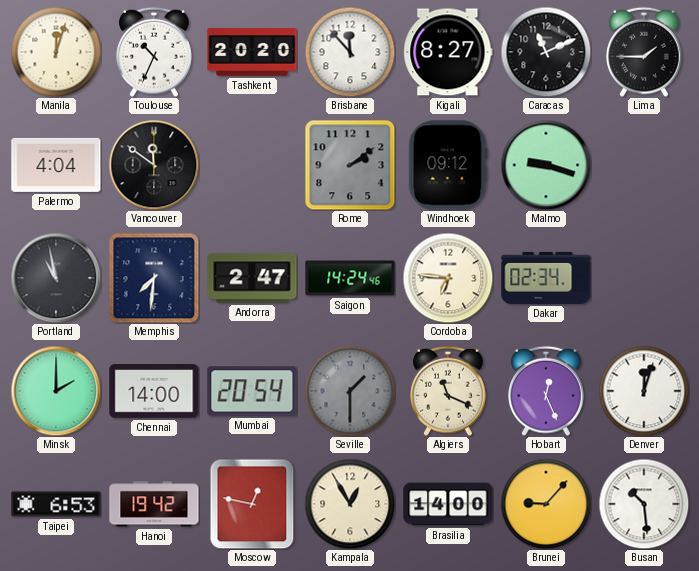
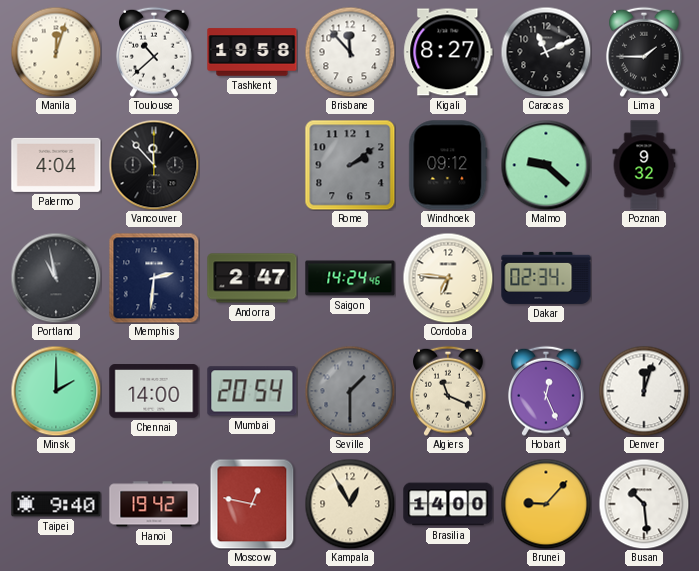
Toulouse: 10:34 -> 10:38 (155, 52)
Tashkent: 20:20 -> 19:58 (252, 52)
Vancouver: 11:51 -> 11:53 (154, 165)
Malmo: 9:18 -> 9:22 (546, 165)
Poznan: none -> 9:32 (644, 165)
Memphis: 7:31 -> 2:31 (154, 278)
Taipei: 6:53 -> 9:40 (56, 504)
